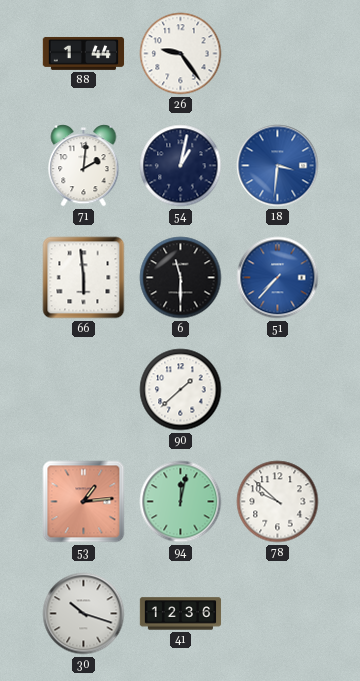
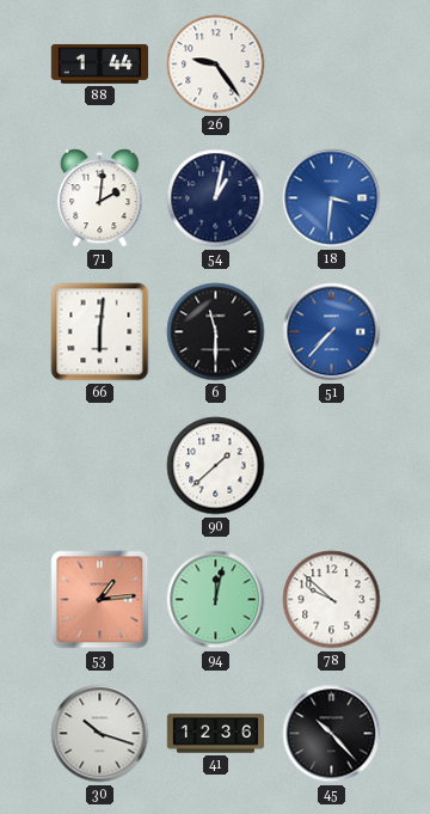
66: 5:59 -> 6:01 (100, 332)
45: none -> 10:23 (332, 734)
